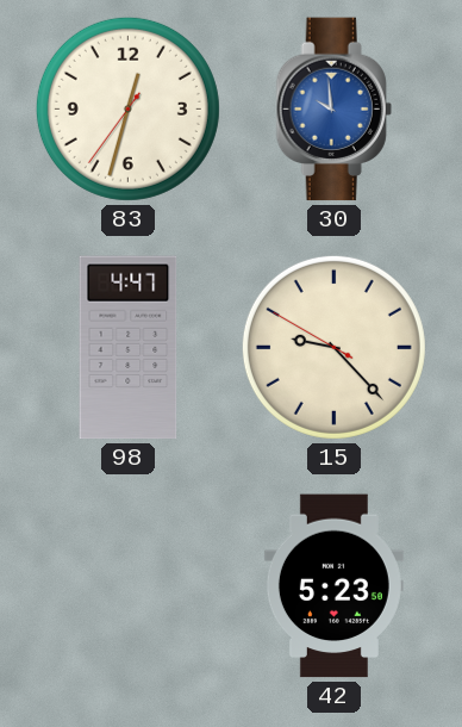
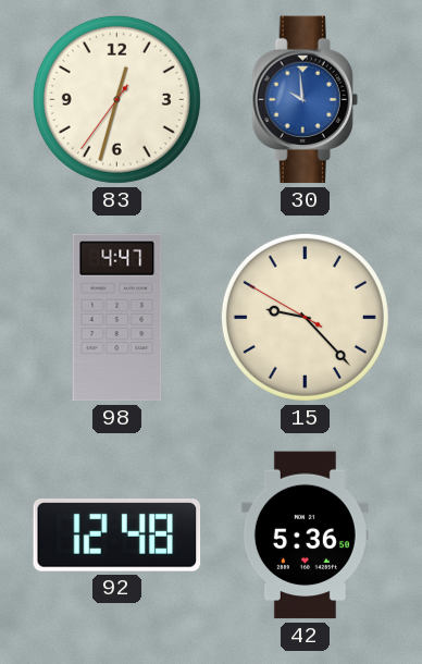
92: none -> 12:48 (117, 536)
42: 5:23 -> 5:36 (305, 536)
